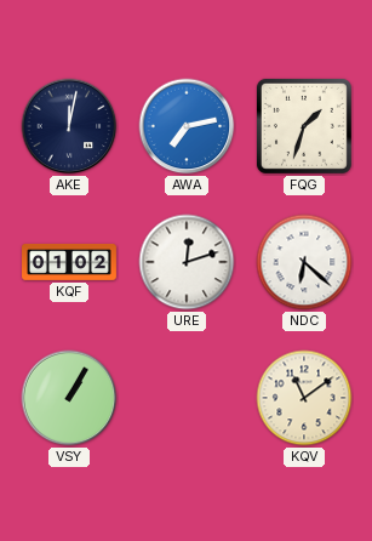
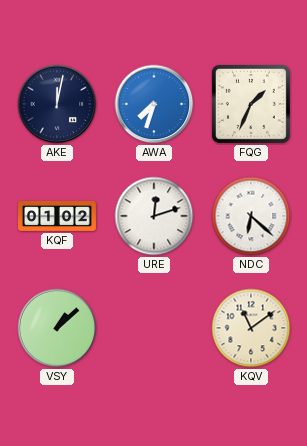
AWA: 7:13 -> 7:33 (154, 104)
FQG: 1:33 -> 1:34 (251, 104)
VSY: 1:05 -> 1:08 (57, 328)
